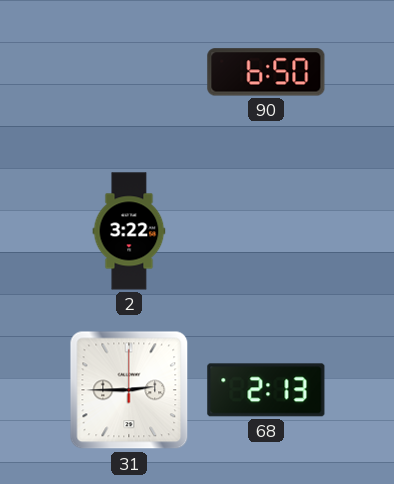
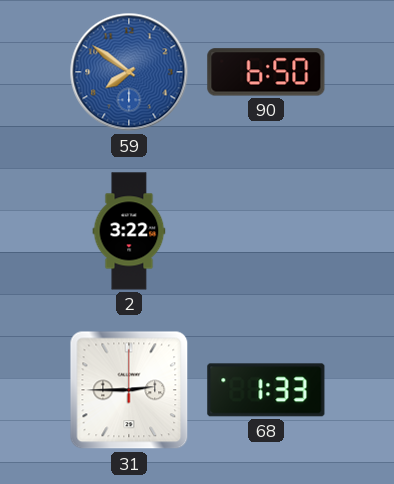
59: none -> 7:51 (129, 72)
68: 2:13 -> 1:33 (266, 390)
